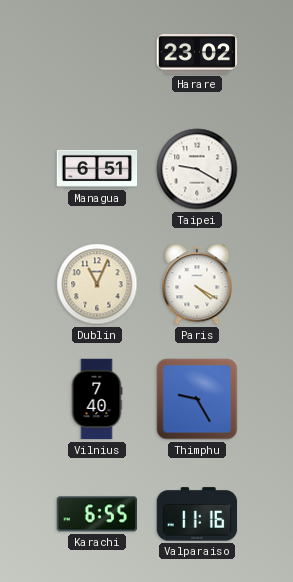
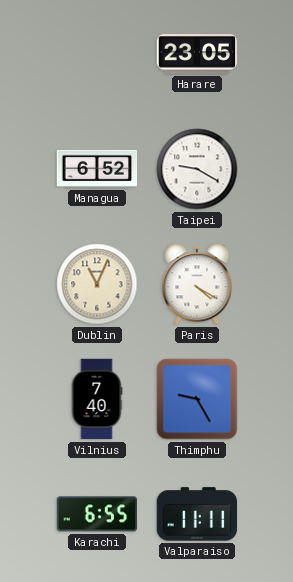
Harare: 23:02 -> 23:05 (197, 54)
Managua: 6:51 -> 6:52 (97, 169)
Valparaiso: 11:16 -> 11:11 (197, 514)
